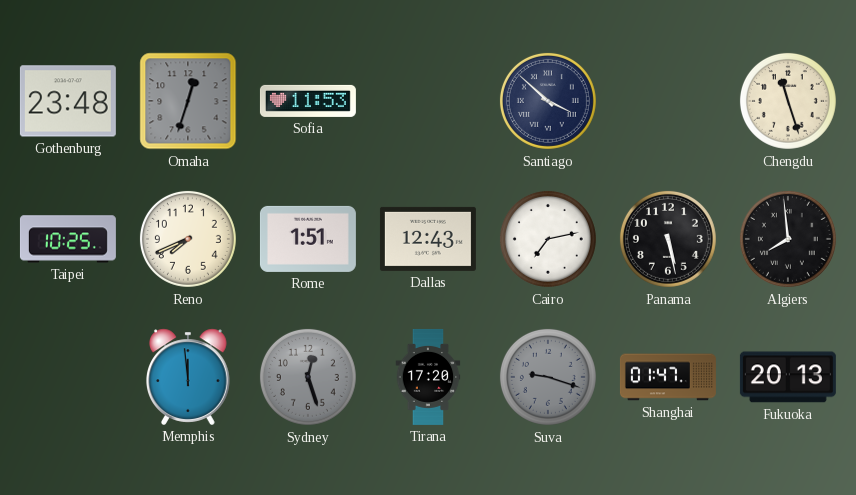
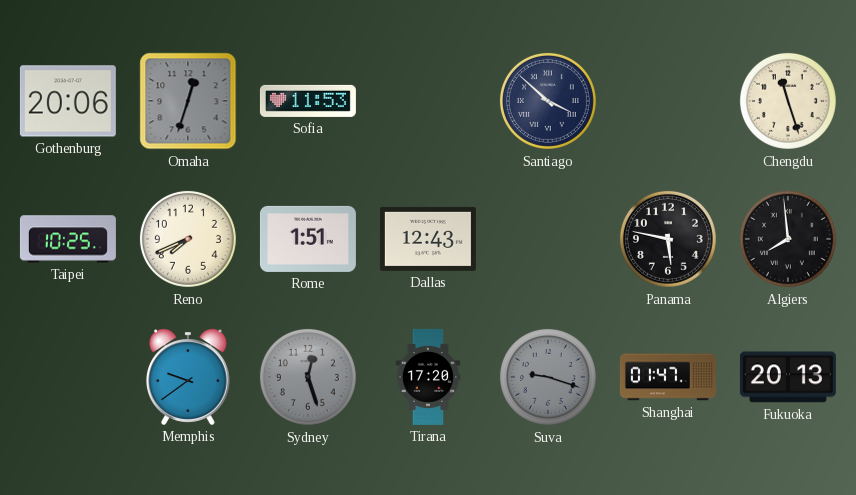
Gothenburg: 23:48 -> 20:06 (68, 101)
Cairo: 7:13 -> none (548, 239)
Panama: 5:28 -> 5:47 (668, 239)
Memphis: 11:59 -> 9:39 (189, 377)
